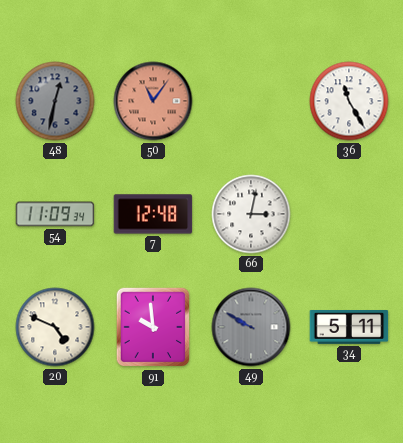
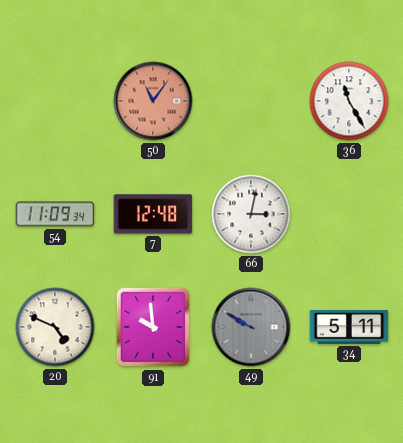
48: 12:32 -> none (55, 101)
